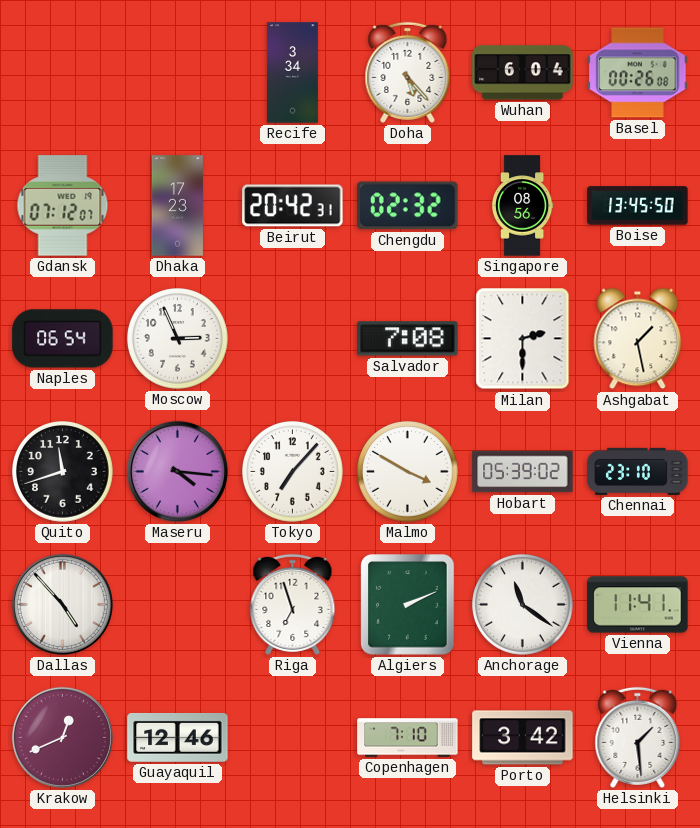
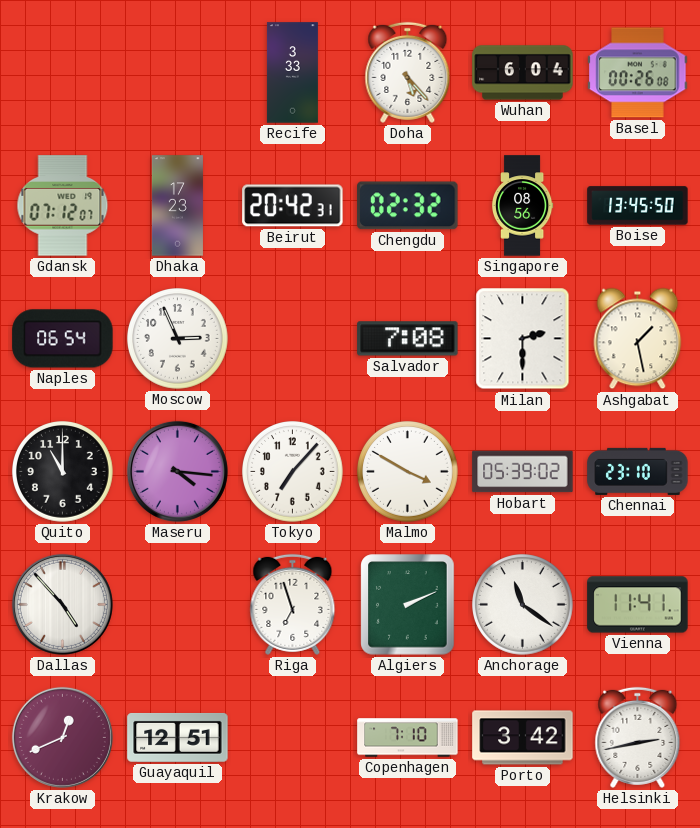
Recife: 3:34 -> 3:33 (292, 73)
Quito: 11:42 -> 11:00 (63, 472)
Guayaquil: 12:46 -> 12:51 (178, 737)
Helsinki: 1:29 -> 2:43 (638, 737)
